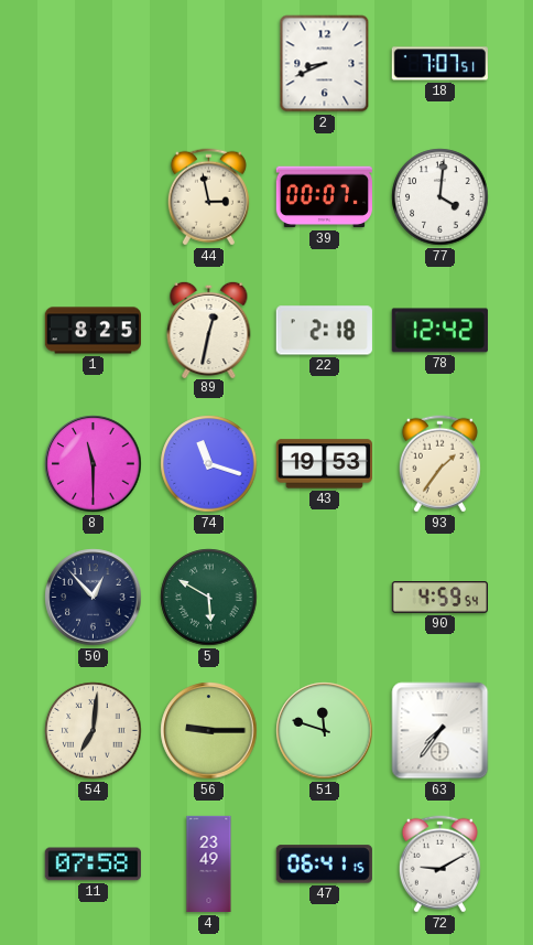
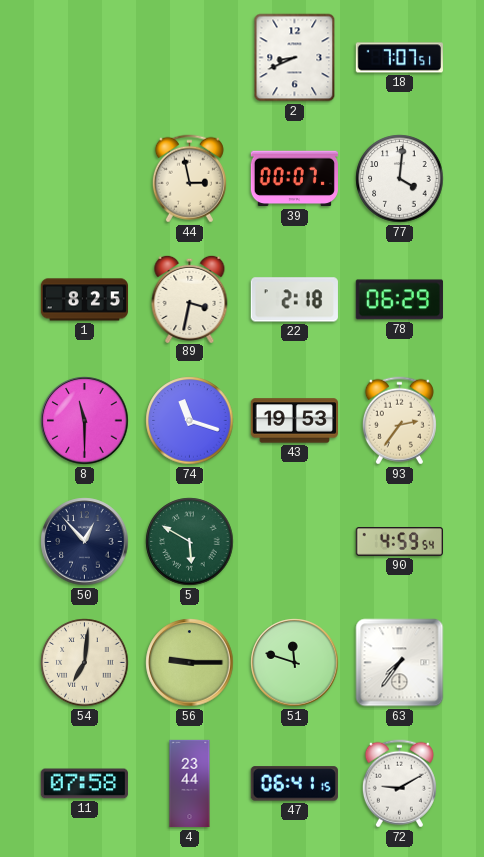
89: 12:32 -> 3:32 (190, 298)
78: 12:42 -> 06:29 (399, 300)
93: 1:36 -> 2:36 (399, 421)
4: 23:49 -> 23:44 (190, 784)
